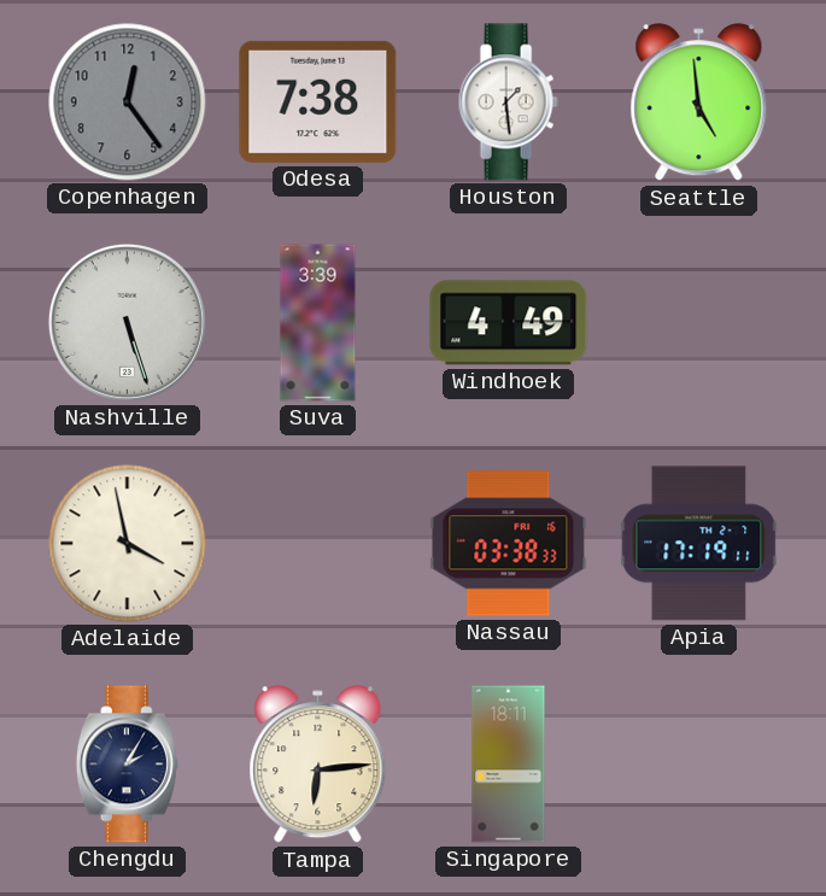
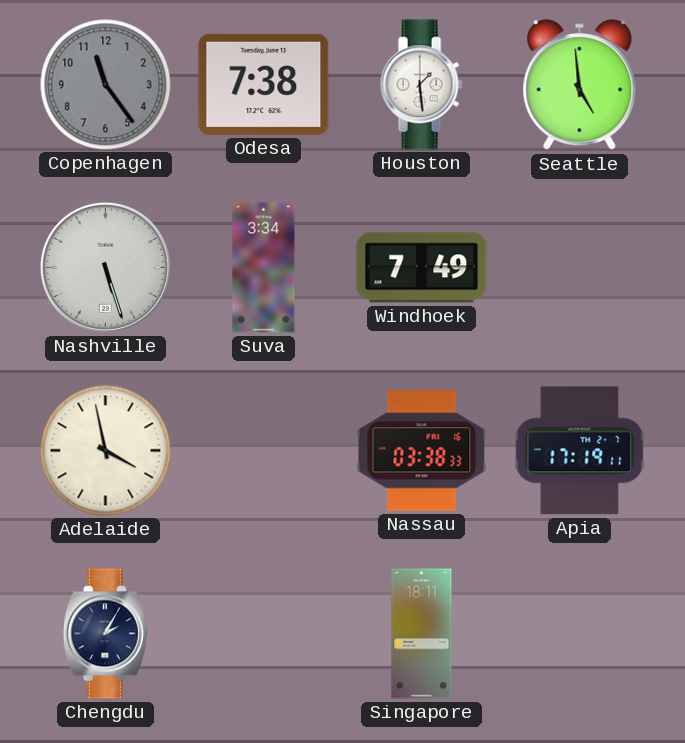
Copenhagen: 12:24 -> 11:24 (106, 85)
Suva: 3:39 -> 3:34 (264, 268)
Windhoek: 4:49 -> 7:49 (422, 268)
Tampa: 6:14 -> none (318, 765)
